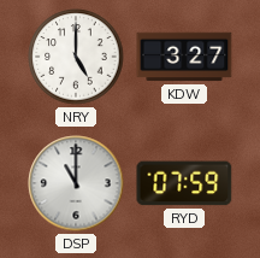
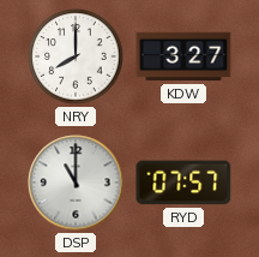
NRY: 5:00 -> 8:00 (76, 56)
RYD: 07:59 -> 07:57 (183, 183)
